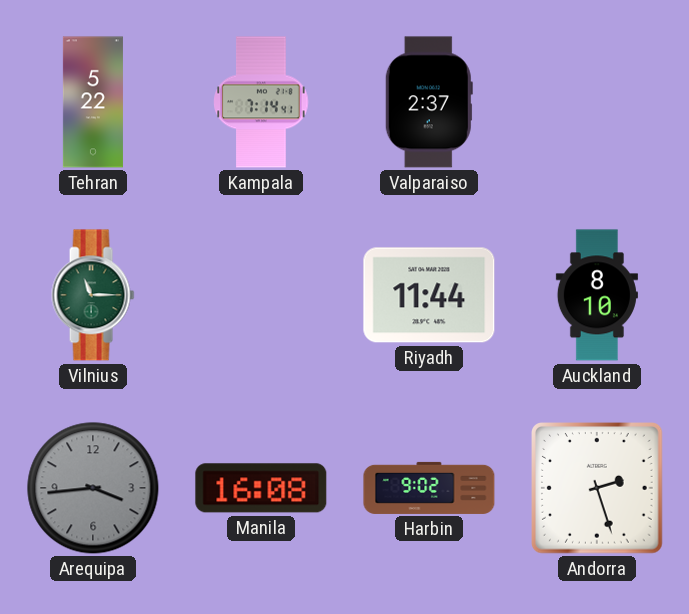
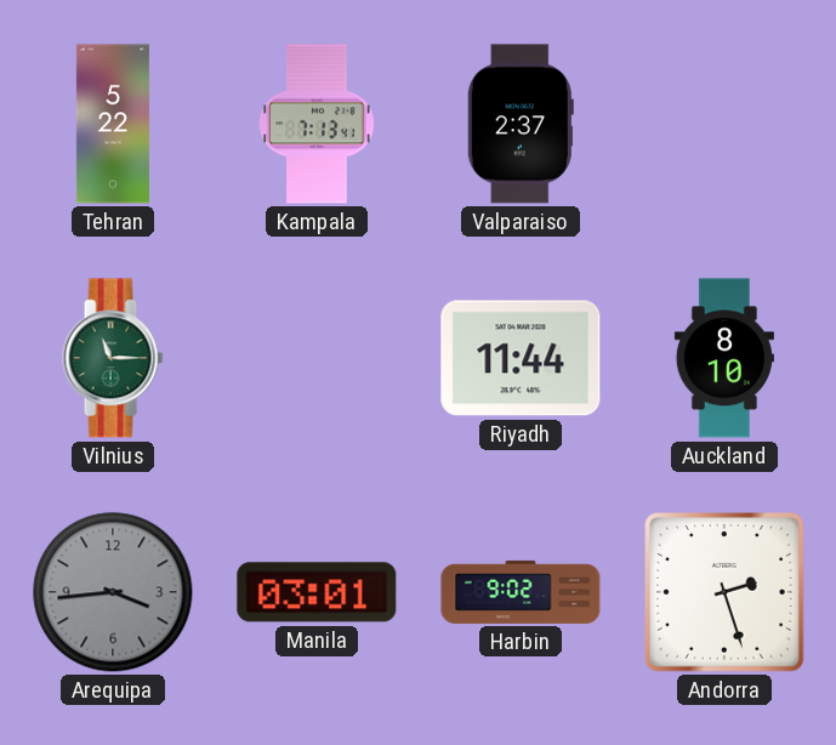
Kampala: 7:14 -> 7:13 (317, 124)
Manila: 16:08 -> 03:01 (317, 592)
